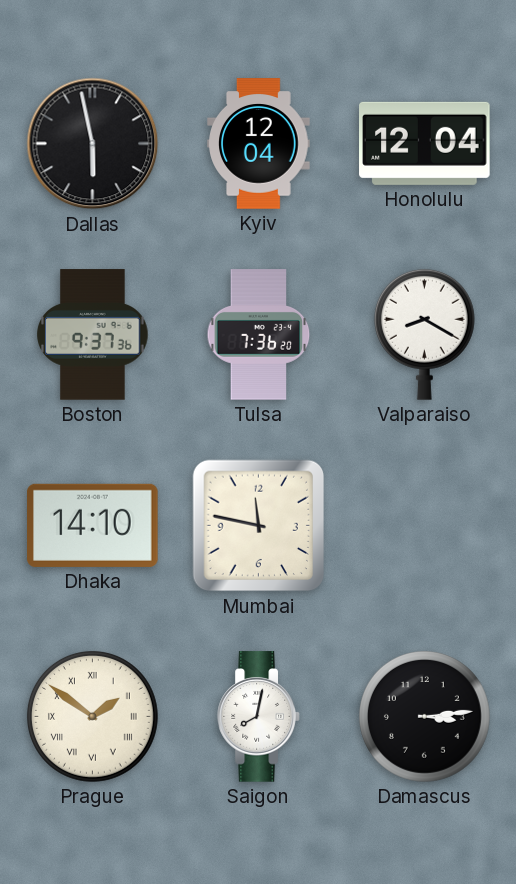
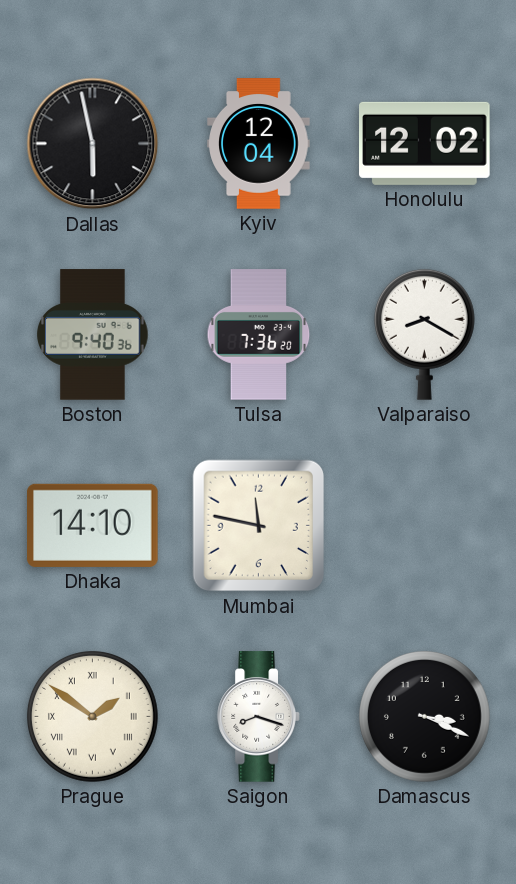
Honolulu: 12:04 -> 12:02 (425, 143)
Boston: 9:37 -> 9:40 (93, 335)
Saigon: 8:02 -> 8:18 (259, 717)
Damascus: 3:14 -> 3:19 (424, 716)
